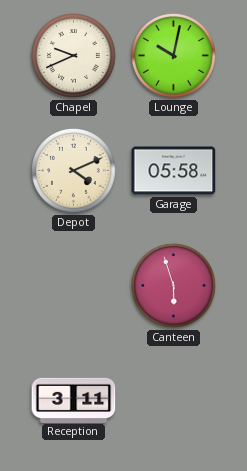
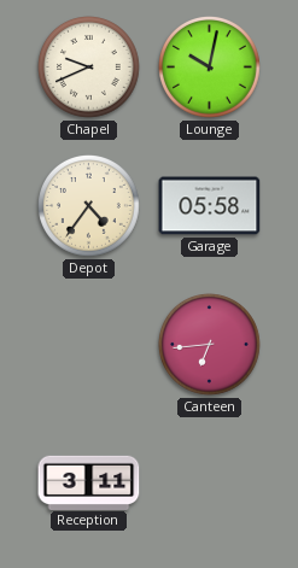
Depot: 4:11 -> 4:36 (89, 206)
Canteen: 5:57 -> 6:44 (210, 345)
